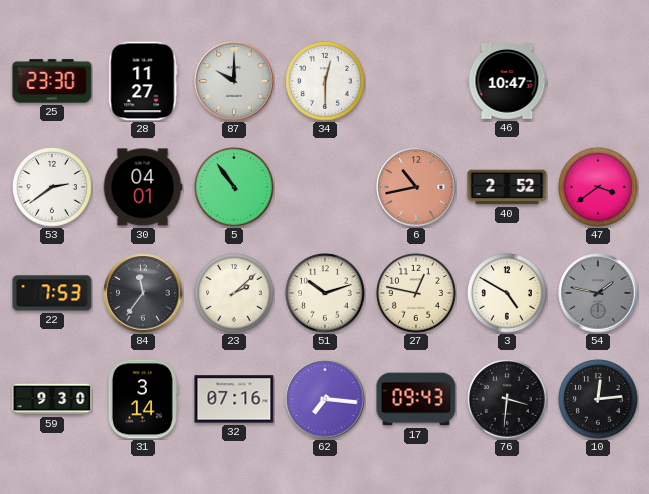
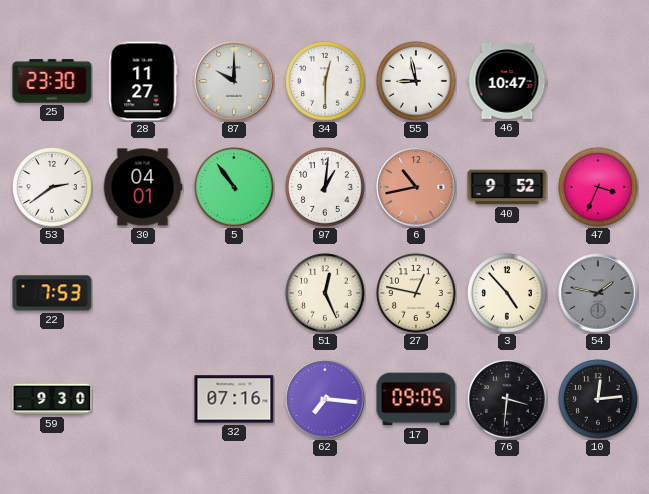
55: none -> 8:58 (416, 81)
97: none -> 1:01 (325, 187)
40: 2:52 -> 9:52 (507, 187)
47: 3:39 -> 3:34 (598, 187)
84: 11:36 -> none (143, 293)
23: 2:08 -> none (234, 293)
51: 10:12 -> 12:26 (325, 293)
3: 4:50 -> 4:53 (507, 293)
31: 3:14 -> none (143, 399)
17: 09:43 -> 09:05 (416, 399)
